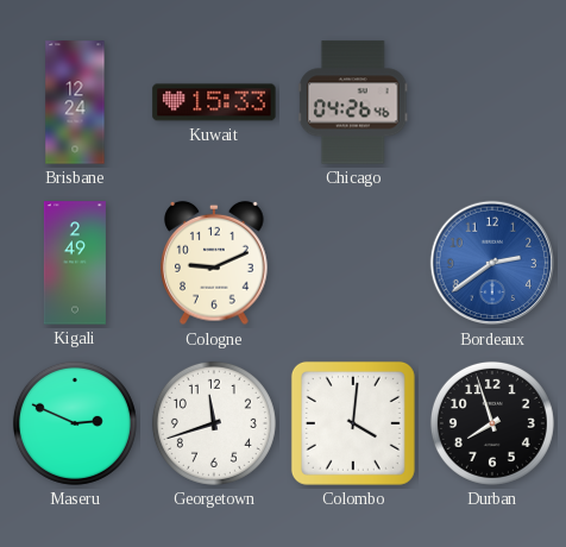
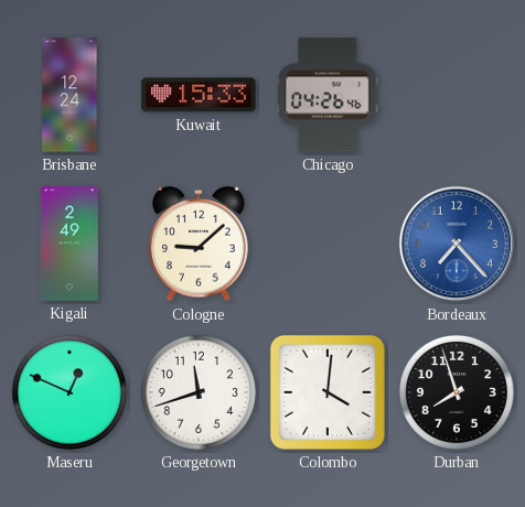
Cologne: 9:11 -> 9:08 (199, 244)
Bordeaux: 2:39 -> 7:23 (457, 244)
Maseru: 2:49 -> 12:49 (69, 392)
